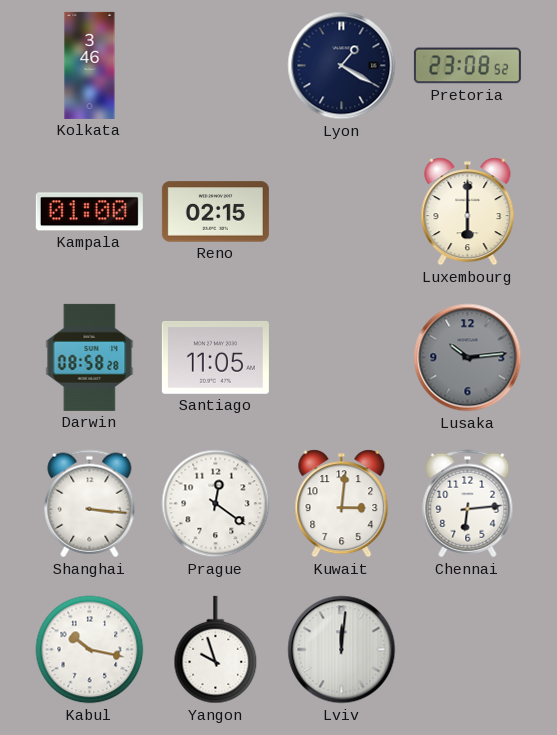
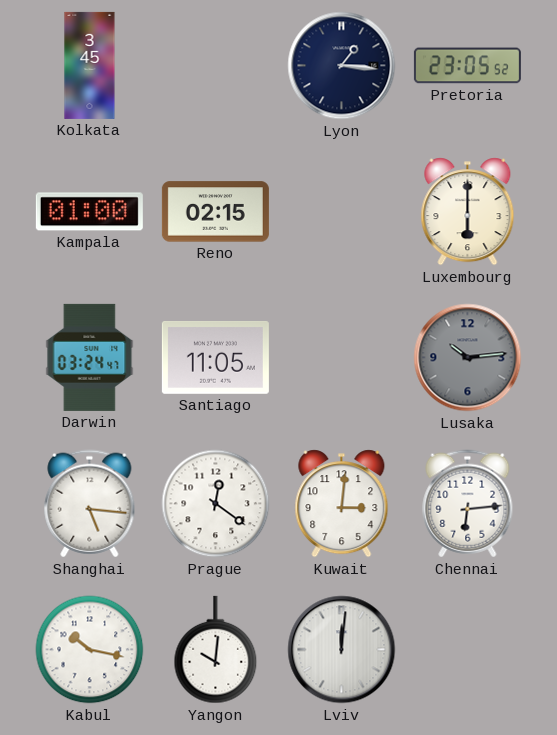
Kolkata: 3:46 -> 3:45 (90, 65)
Lyon: 1:20 -> 1:16 (342, 66)
Pretoria: 23:08 -> 23:05 (467, 66)
Darwin: 08:58 -> 03:24 (90, 357)
Shanghai: 3:16 -> 5:16 (90, 504)
Yangon: 9:57 -> 10:01 (216, 650)
